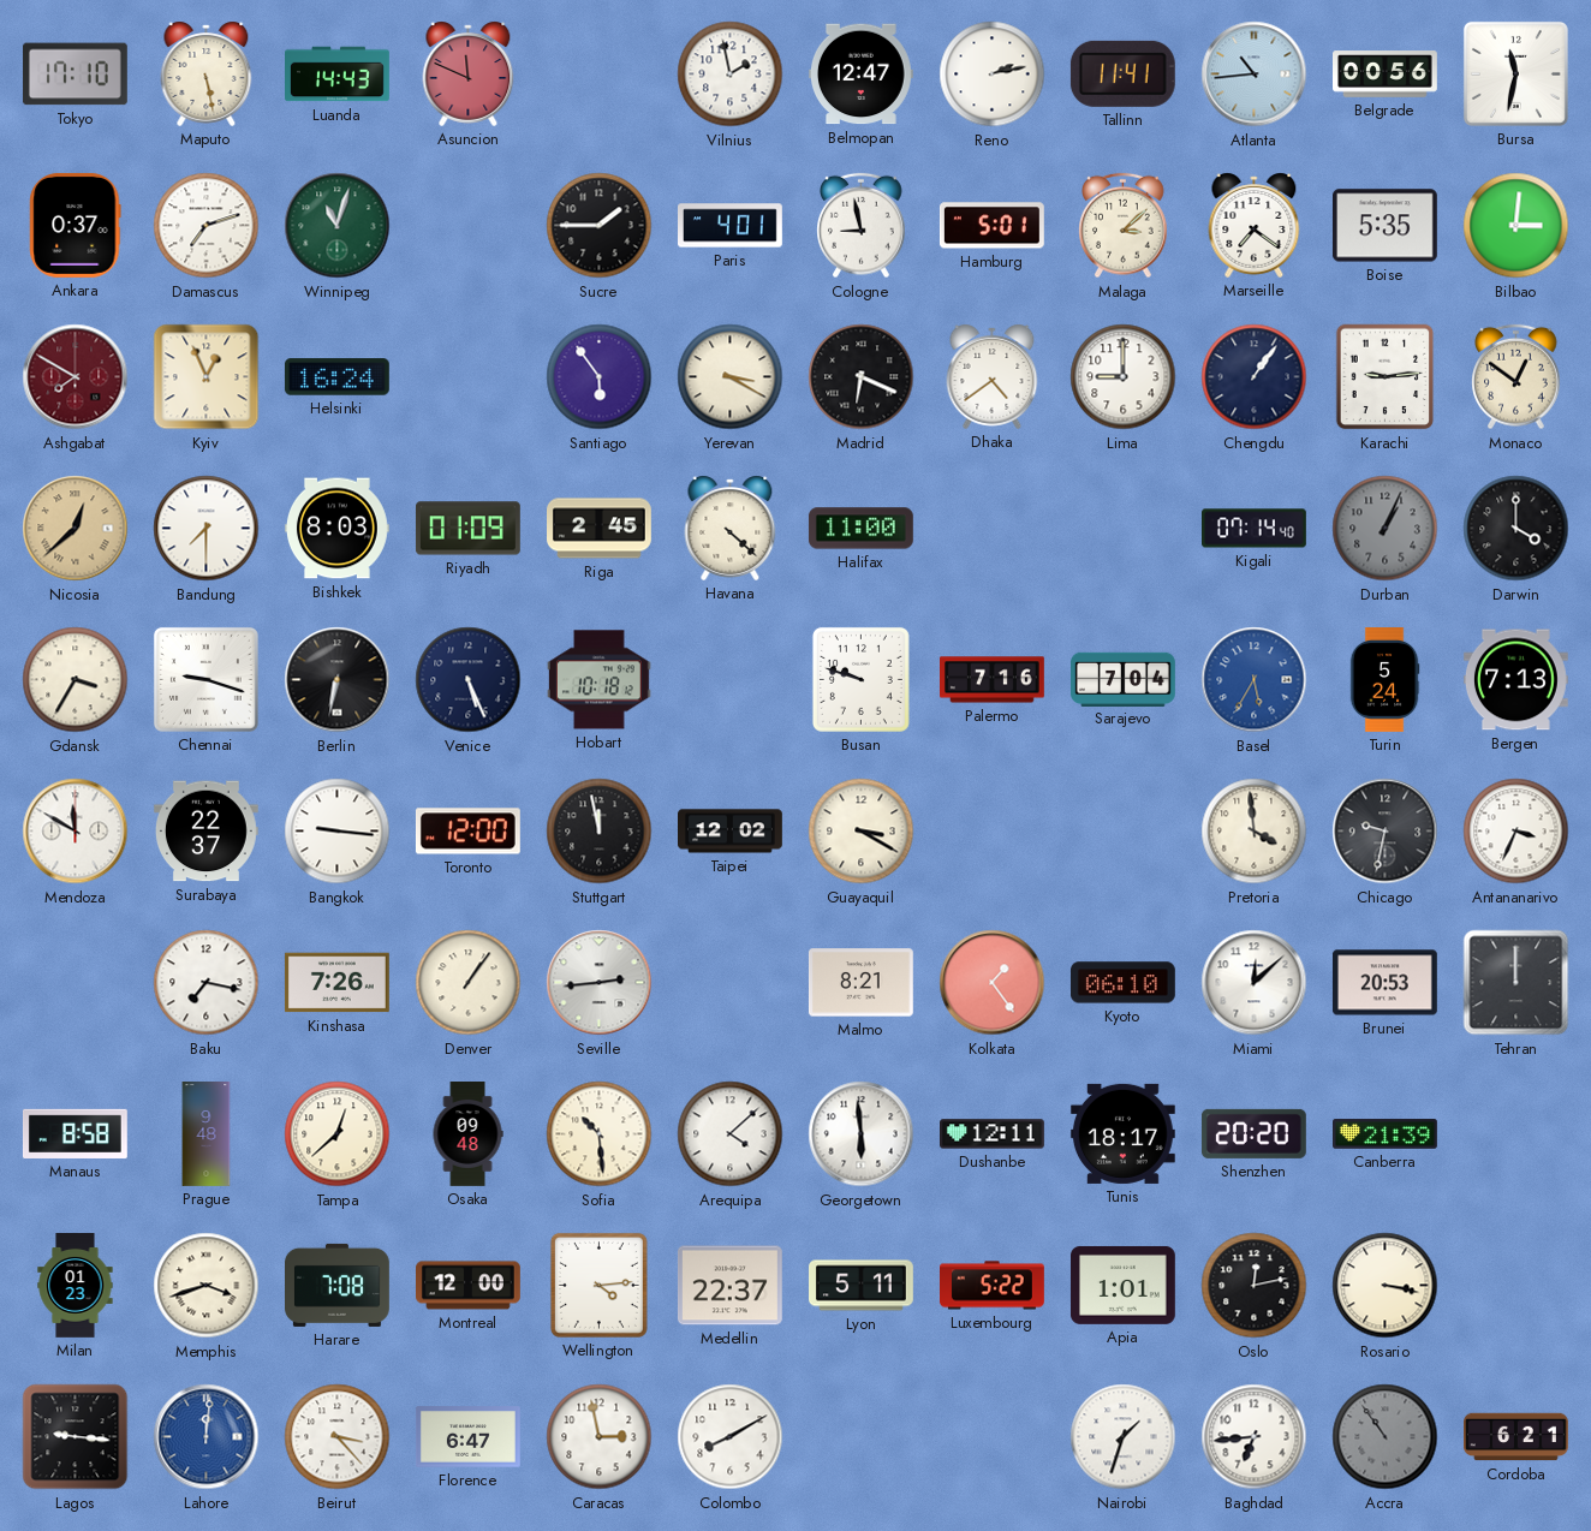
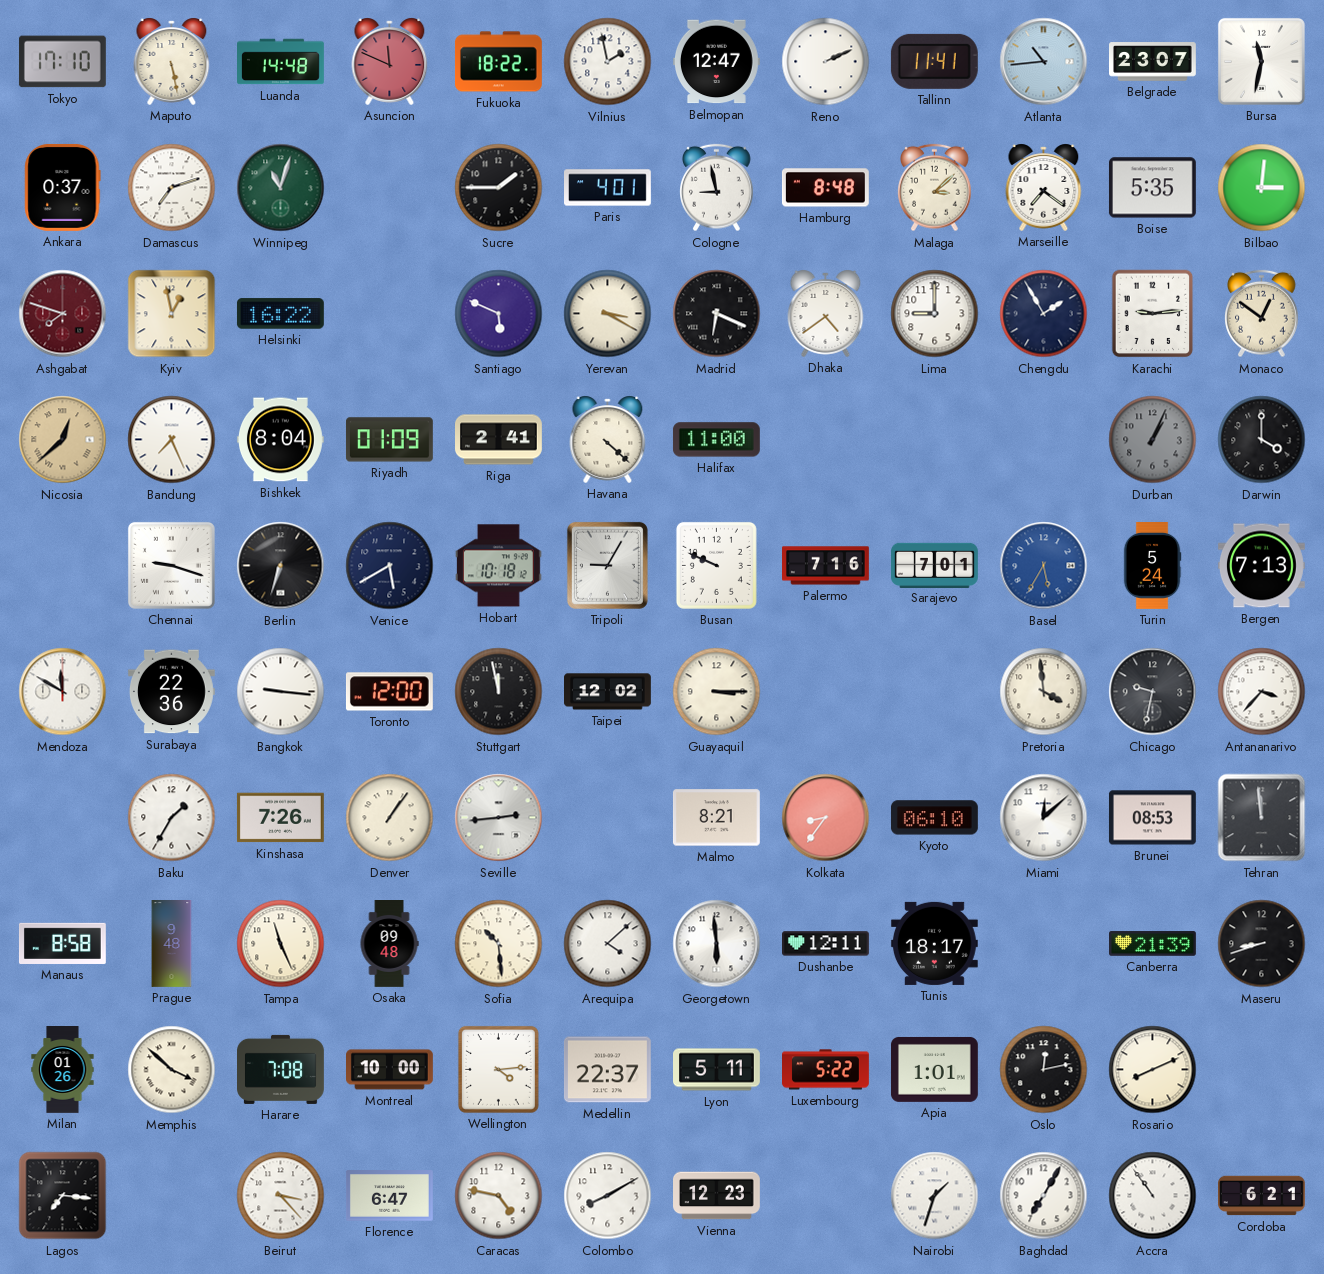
Luanda: 14:43 -> 14:48 (281, 62)
Fukuoka: none -> 18:22 (498, 62)
Reno: 2:13 -> 2:11 (826, 62)
Belgrade: 00:56 -> 23:07 (1153, 62)
Hamburg: 5:01 -> 8:48 (825, 188)
Ashgabat: 7:50 -> 7:48 (63, 314)
Kyiv: 12:56 -> 12:58 (172, 314)
Helsinki: 16:24 -> 16:22 (280, 314)
Santiago: 5:54 -> 5:49 (499, 314)
Chengdu: 1:06 -> 1:55 (1044, 314)
Bandung: 7:30 -> 7:26 (172, 440)
Bishkek: 8:03 -> 8:04 (280, 440)
Riga: 2:45 -> 2:41 (499, 440)
Kigali: 07:14 -> none (1255, 529)
Gdansk: 3:35 -> none (76, 680)
Berlin: 6:32 -> 6:33 (281, 566)
Venice: 5:26 -> 5:40 (390, 566)
Tripoli: none -> 9:05 (607, 565)
Busan: 9:48 -> 9:49 (716, 565)
Sarajevo: 7:04 -> 7:01 (935, 565)
Surabaya: 22:37 -> 22:36 (171, 692)
Guayaquil: 3:20 -> 3:15 (717, 692)
Antananarivo: 3:34 -> 3:37 (1262, 692)
Baku: 7:17 -> 1:35 (172, 818)
Kolkata: 1:24 -> 8:36 (826, 818)
Brunei: 20:53 -> 08:53 (1152, 818)
Tehran: 12:00 -> 11:59 (1262, 818)
Tampa: 12:38 -> 11:26 (281, 944)
Shenzhen: 20:20 -> none (1253, 1133)
Maseru: none -> 8:42 (1262, 944)
Milan: 01:23 -> 01:26 (63, 1070)
Memphis: 3:42 -> 3:52 (172, 1070)
Montreal: 12:00 -> 10:00 (390, 1070)
Rosario: 3:17 -> 8:11 (1153, 1070)
Lagos: 9:16 -> 7:16 (63, 1196)
Lahore: 12:01 -> none (207, 1437)
Caracas: 2:58 -> 4:47 (499, 1196)
Vienna: none -> 12:23 (717, 1196)
Baghdad: 6:44 -> 7:05 (1044, 1196)
Accra dial: grey -> white (1153, 1196)
